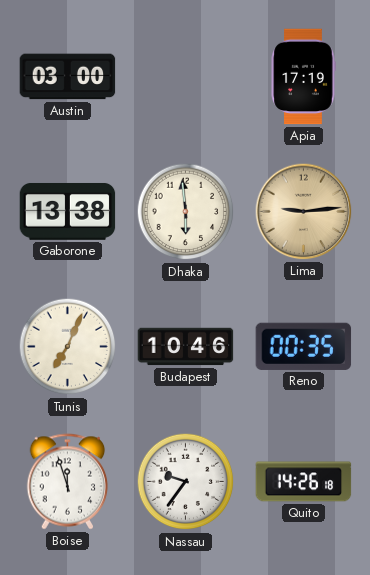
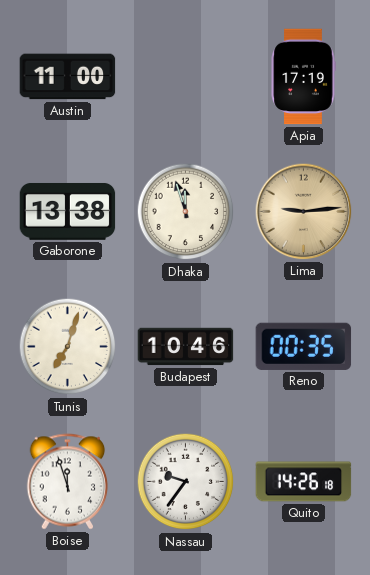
Austin: 03:00 -> 11:00 (68, 77)
Dhaka: 5:59 -> 11:57 (186, 212)
Tunis: 7:04 -> 7:03 (68, 347)
